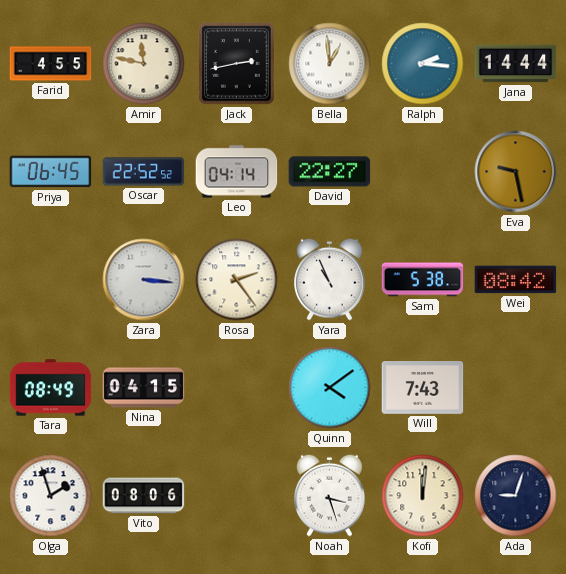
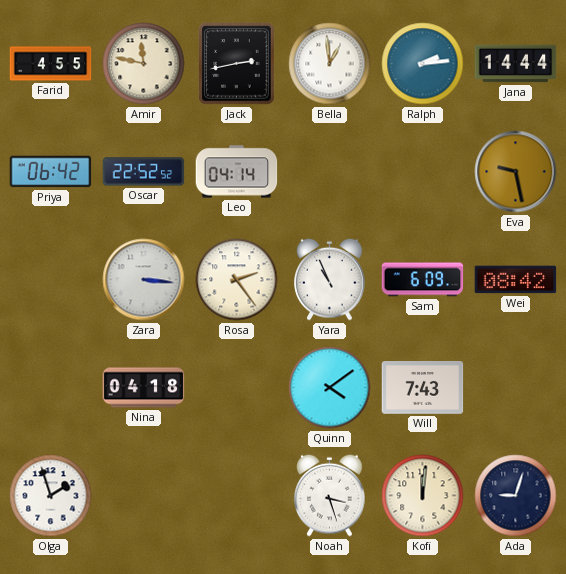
Ralph: 2:16 -> 2:14 (423, 64)
Priya: 06:45 -> 06:42 (51, 172)
David: 22:27 -> none (330, 172)
Sam: 5:38 -> 6:09 (423, 280)
Tara: 08:49 -> none (51, 388)
Nina: 04:15 -> 04:18 (144, 388)
Vito: 08:06 -> none (144, 496)
